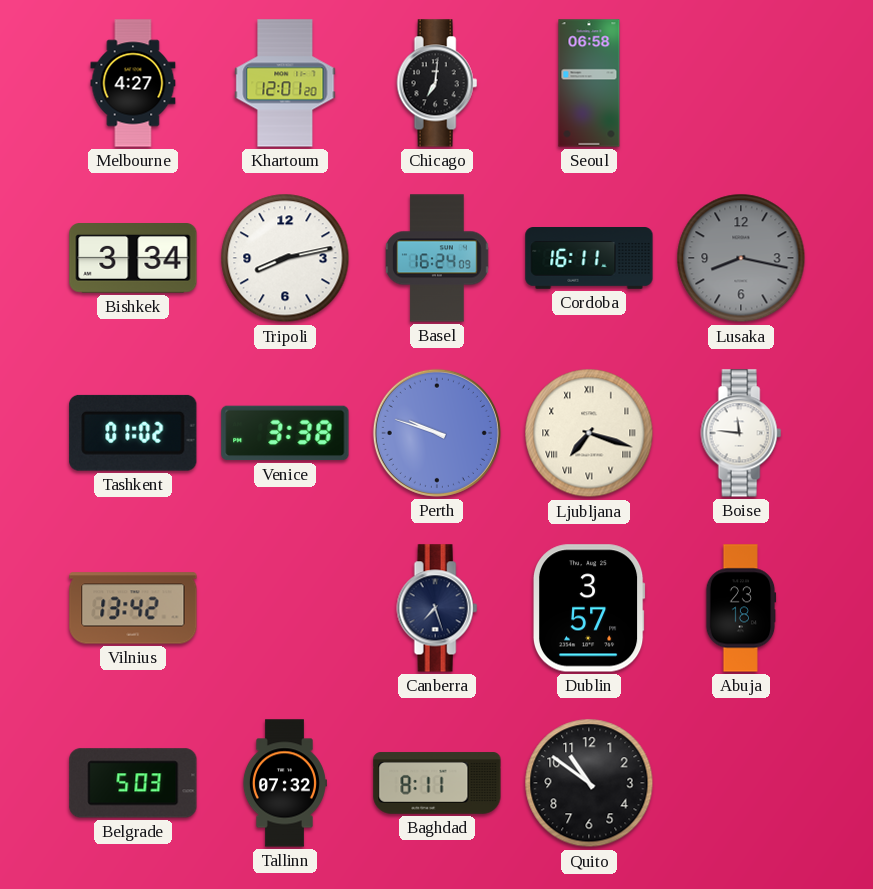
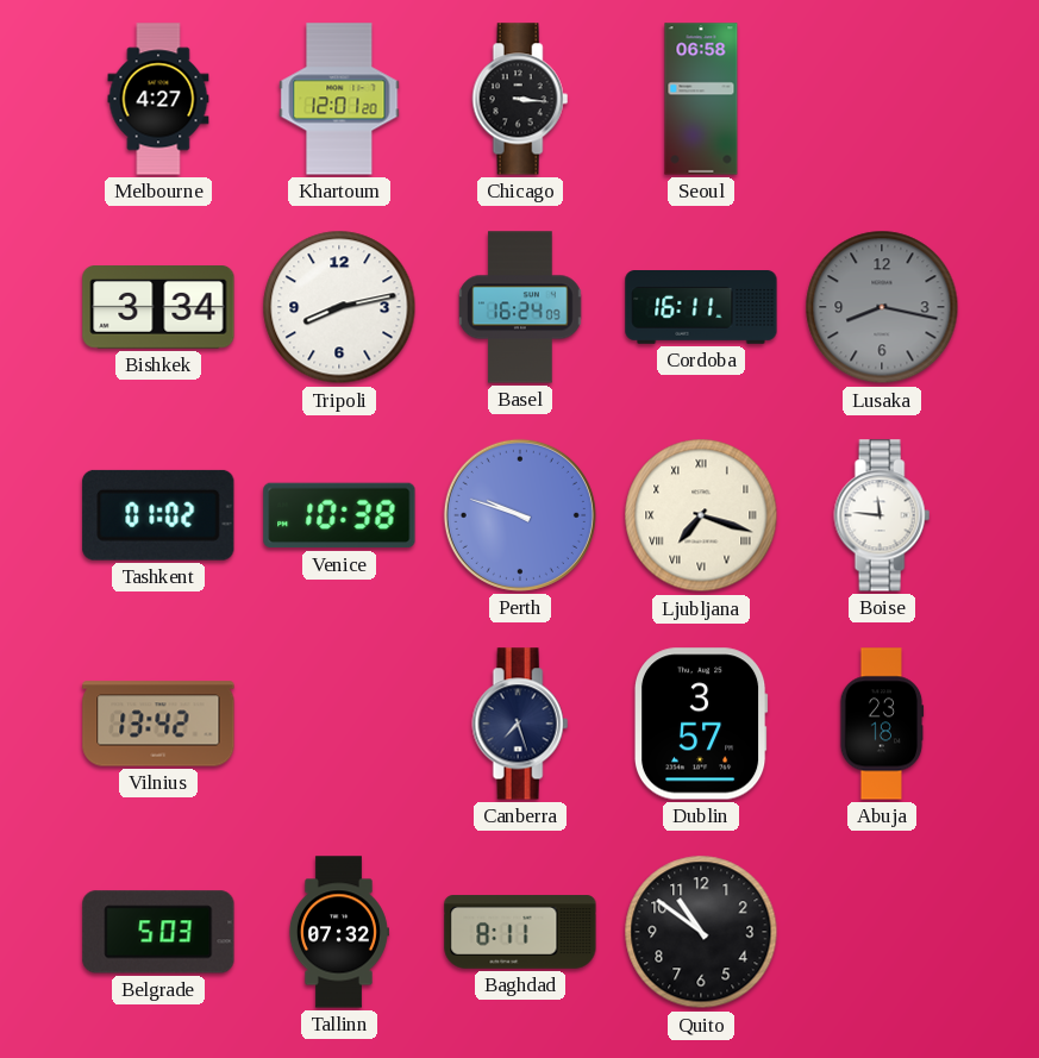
Chicago: 7:01 -> 3:16 (520, 99)
Venice: 3:38 -> 10:38 (339, 515)
